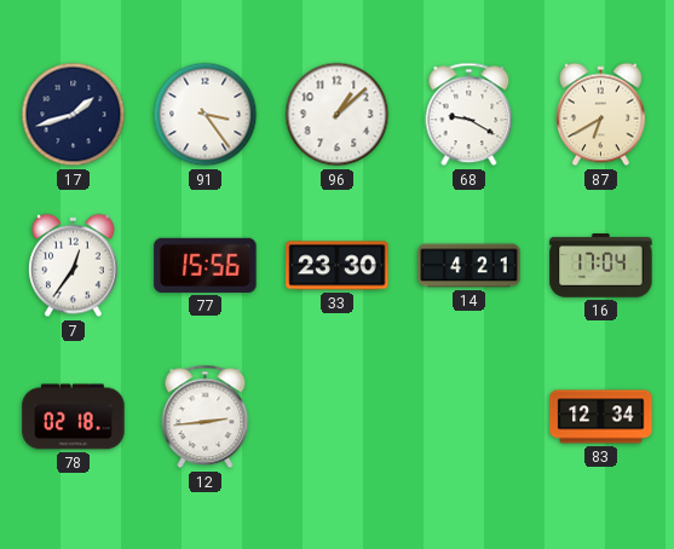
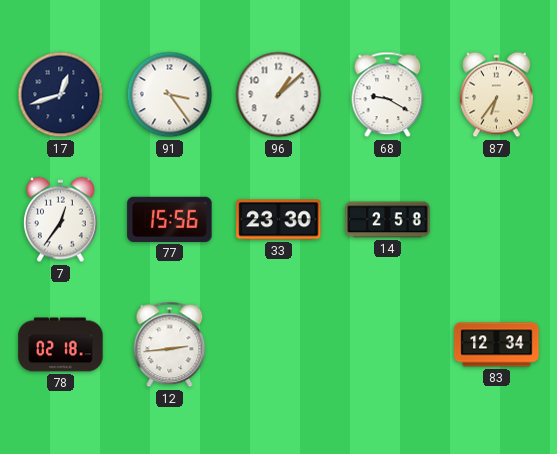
17: 1:42 -> 12:42 (61, 95)
87: 6:40 -> 6:36 (497, 95)
14: 4:21 -> 2:58 (388, 220)
16: 17:04 -> none (601, 266)
